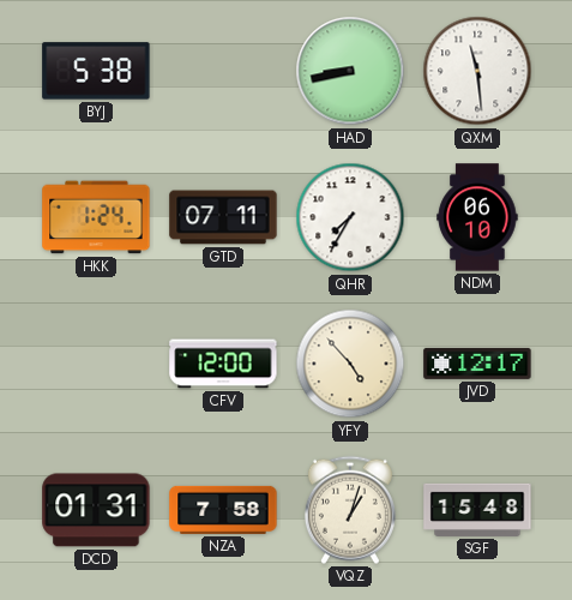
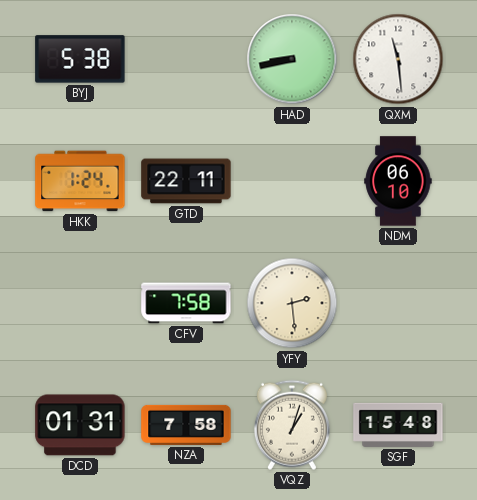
GTD: 07:11 -> 22:11 (186, 181)
QHR: 7:35 -> none (350, 217)
CFV: 12:00 -> 7:58 (186, 303)
YFY: 4:53 -> 2:29 (292, 303)
JVD: 12:17 -> none (477, 364)
